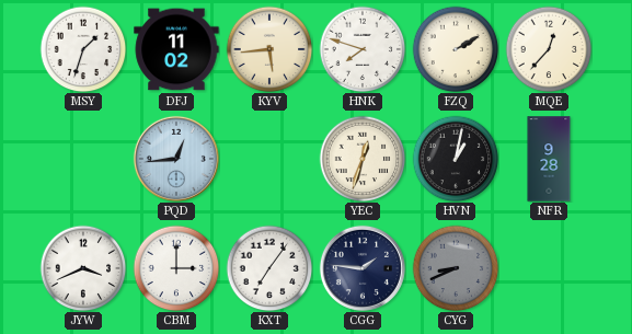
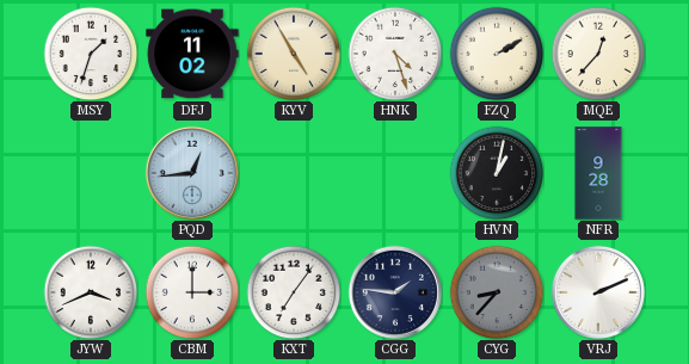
KYV: 5:44 -> 4:55 (294, 54)
HNK: 7:48 -> 4:27 (395, 54)
YEC: 12:33 -> none (363, 159)
CYG: 8:41 -> 8:37 (497, 292)
VRJ: none -> 2:11 (598, 292)
